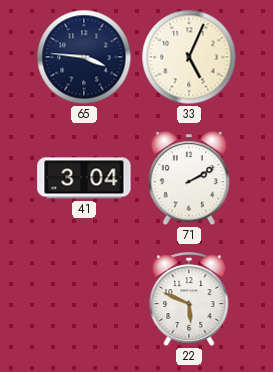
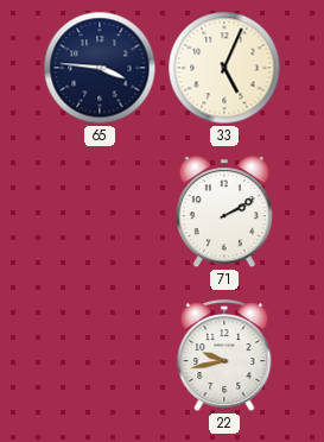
41: 3:04 -> none (84, 178)
22: 5:49 -> 9:43 (224, 356)
